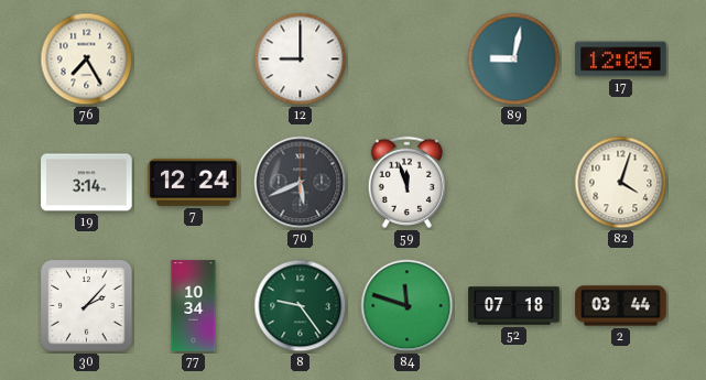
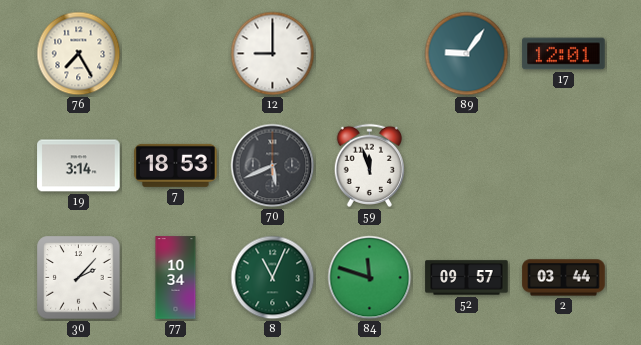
89: 9:02 -> 9:06 (467, 54)
17: 12:05 -> 12:01 (564, 54)
7: 12:24 -> 18:53 (176, 165)
82: 4:03 -> none (621, 183)
8: 9:24 -> 11:04 (273, 278)
52: 07:18 -> 09:57 (467, 278)
